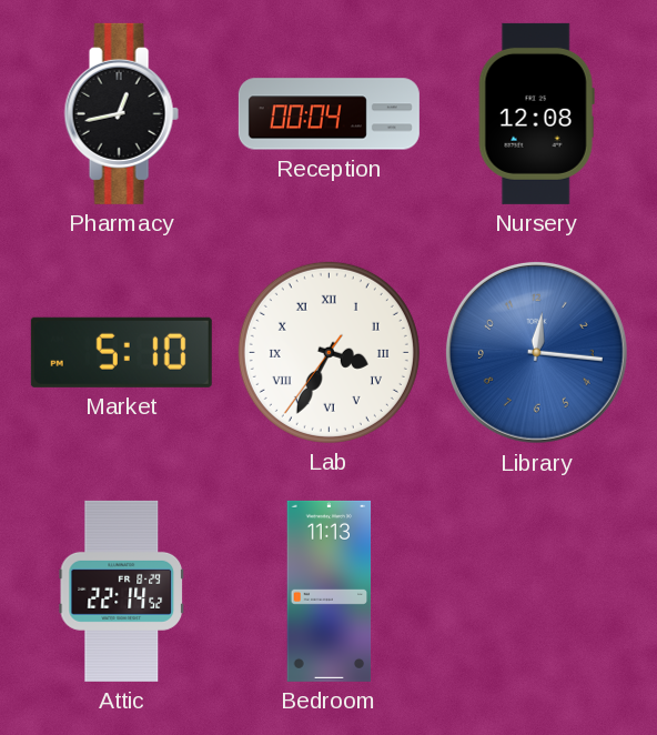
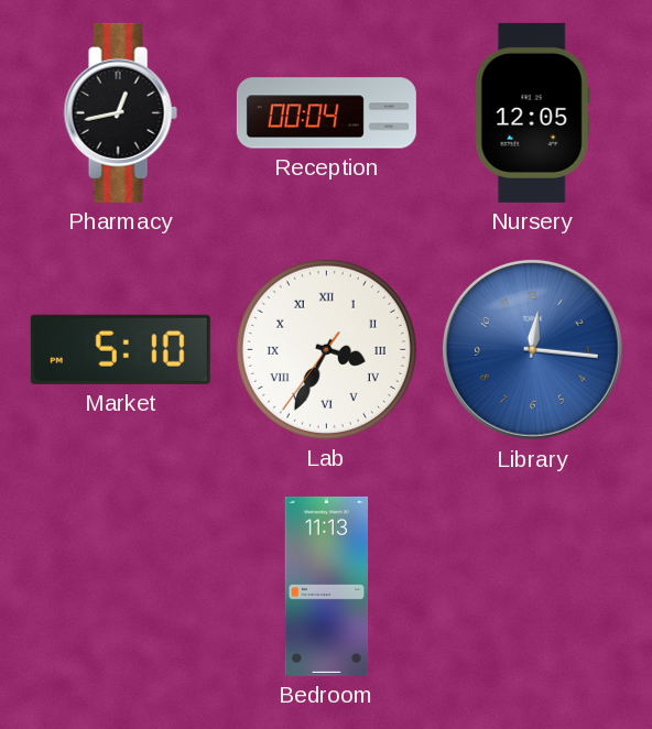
Nursery: 12:08 -> 12:05 (532, 112)
Attic: 22:14 -> none (121, 591)
